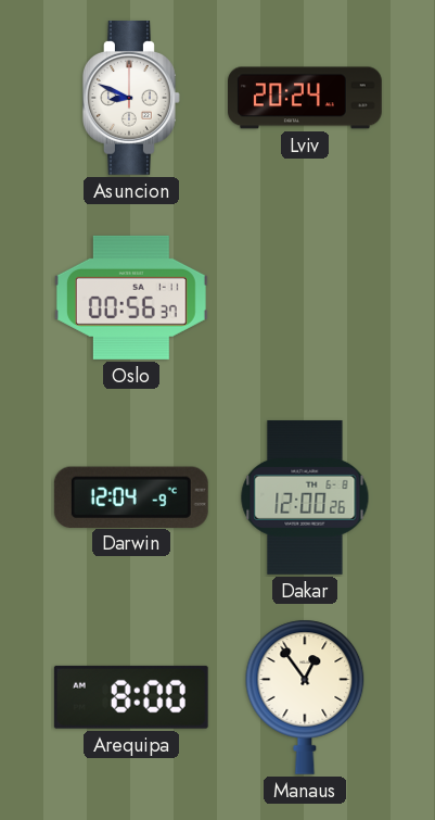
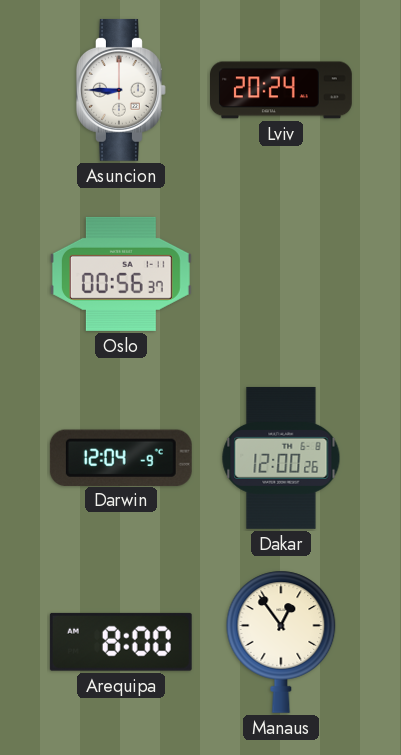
Asuncion: 8:49 -> 8:45 (121, 90)
